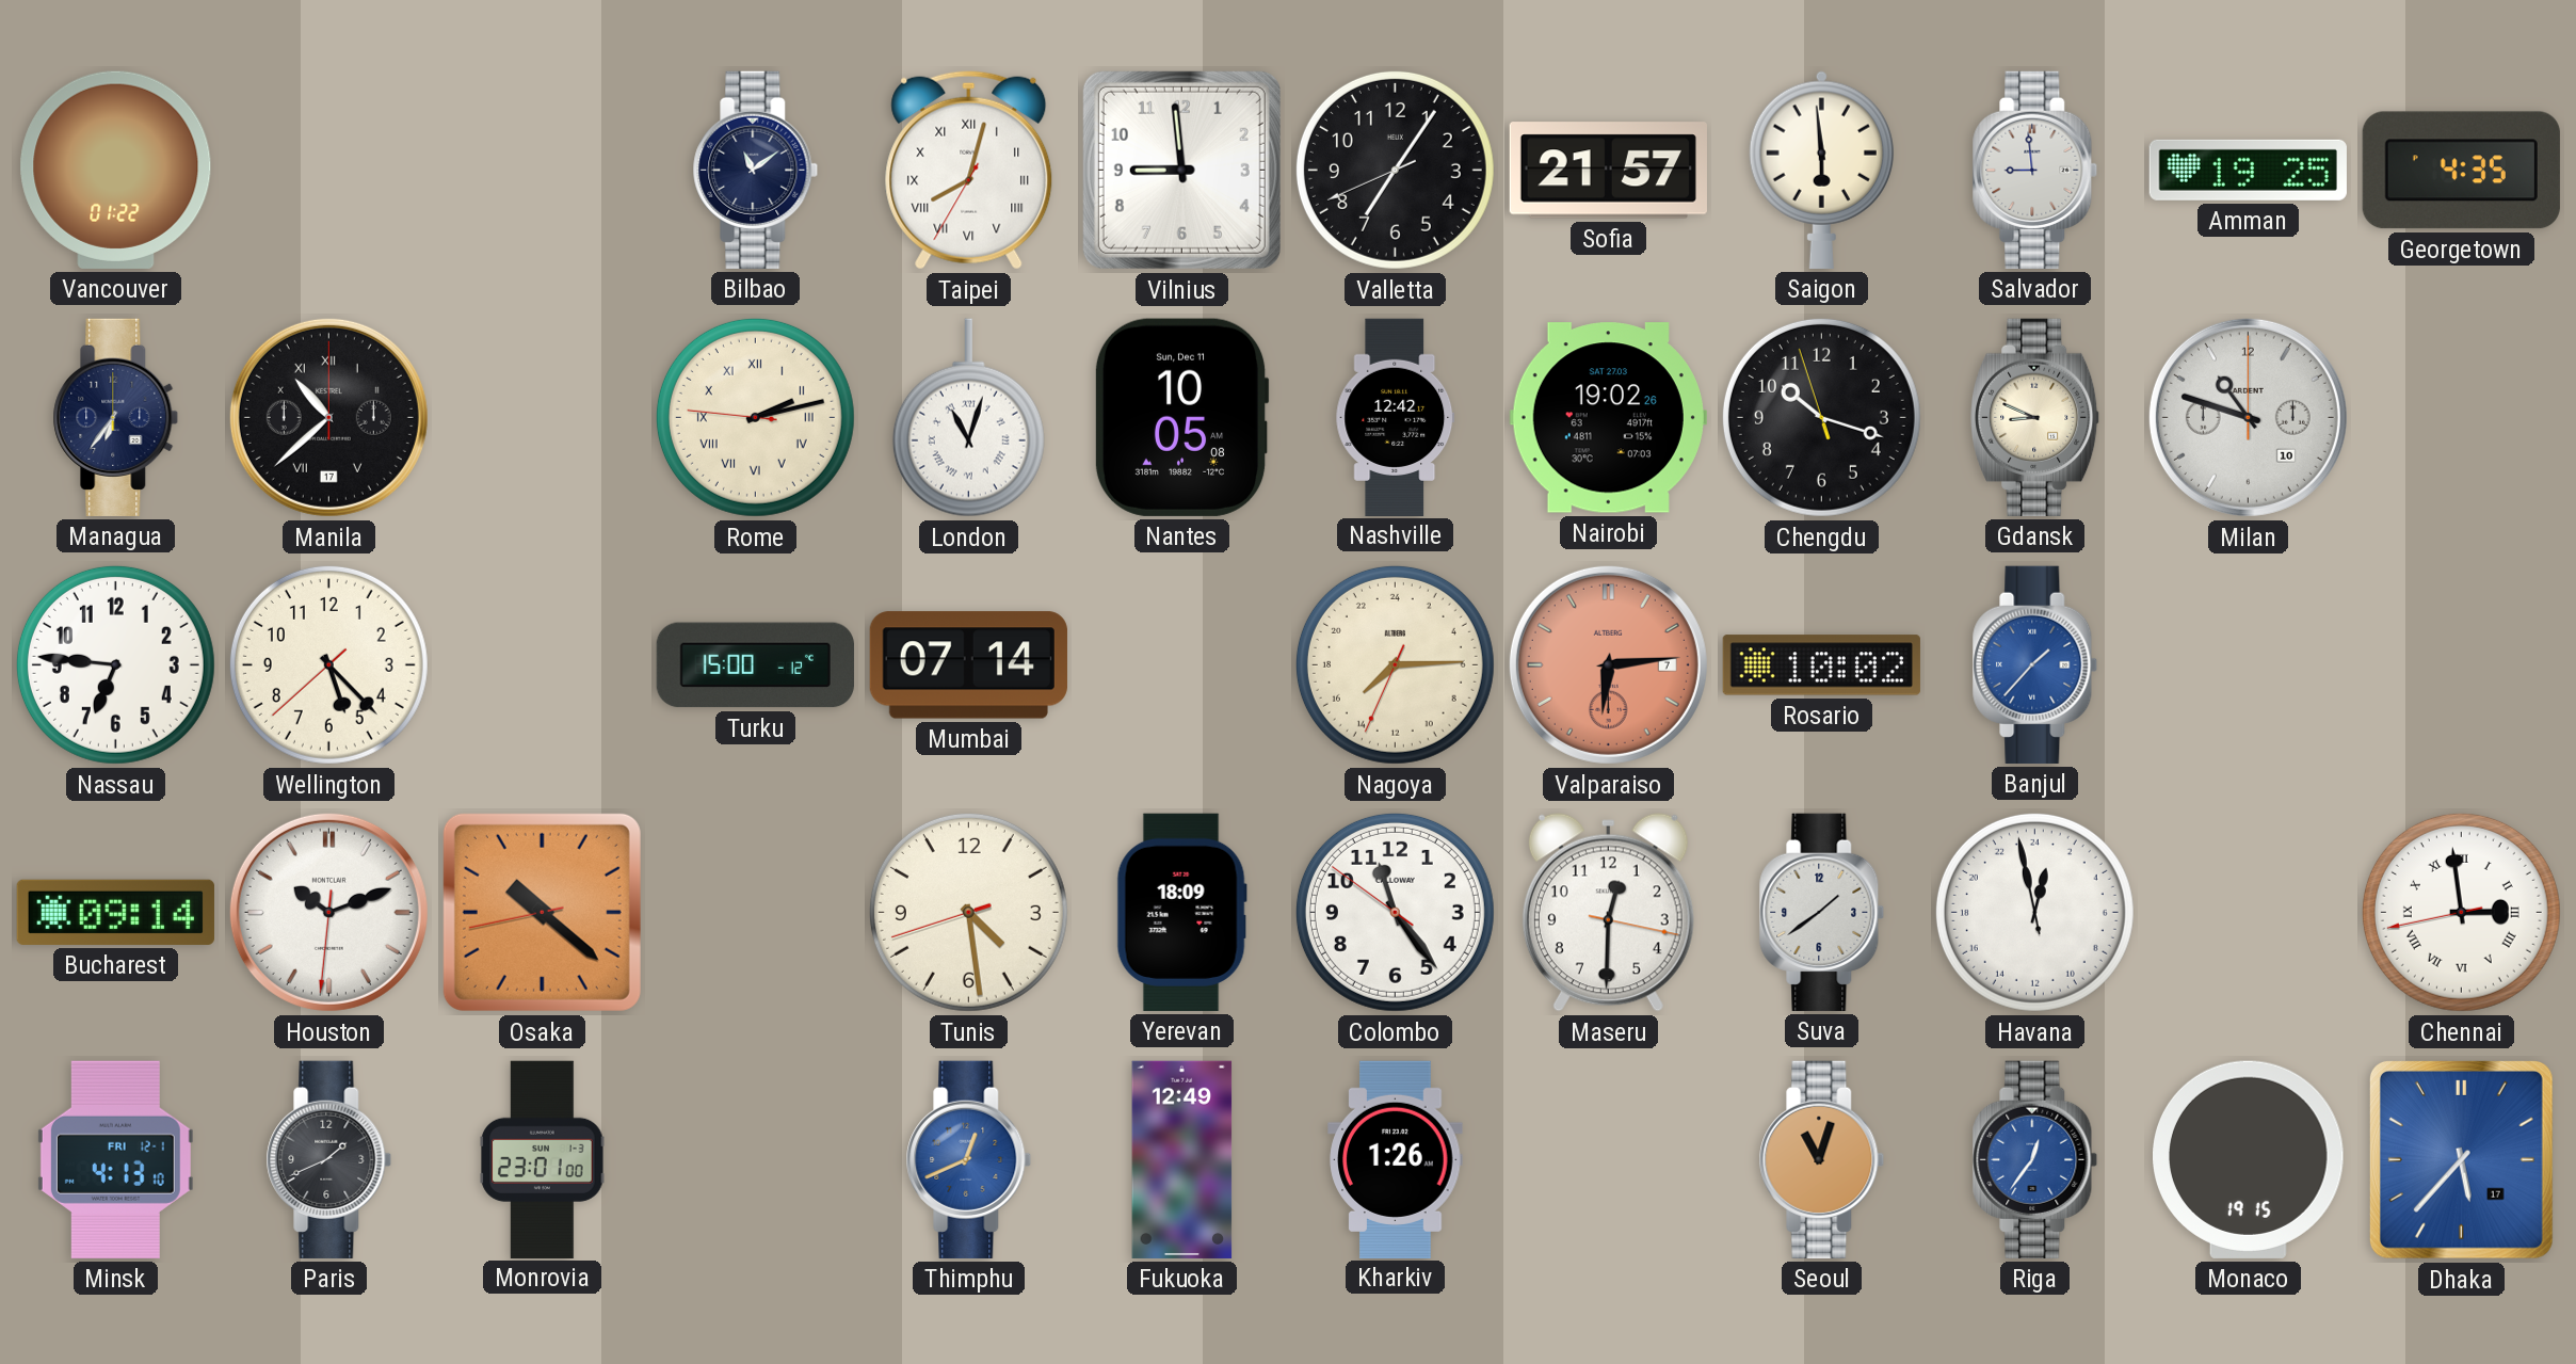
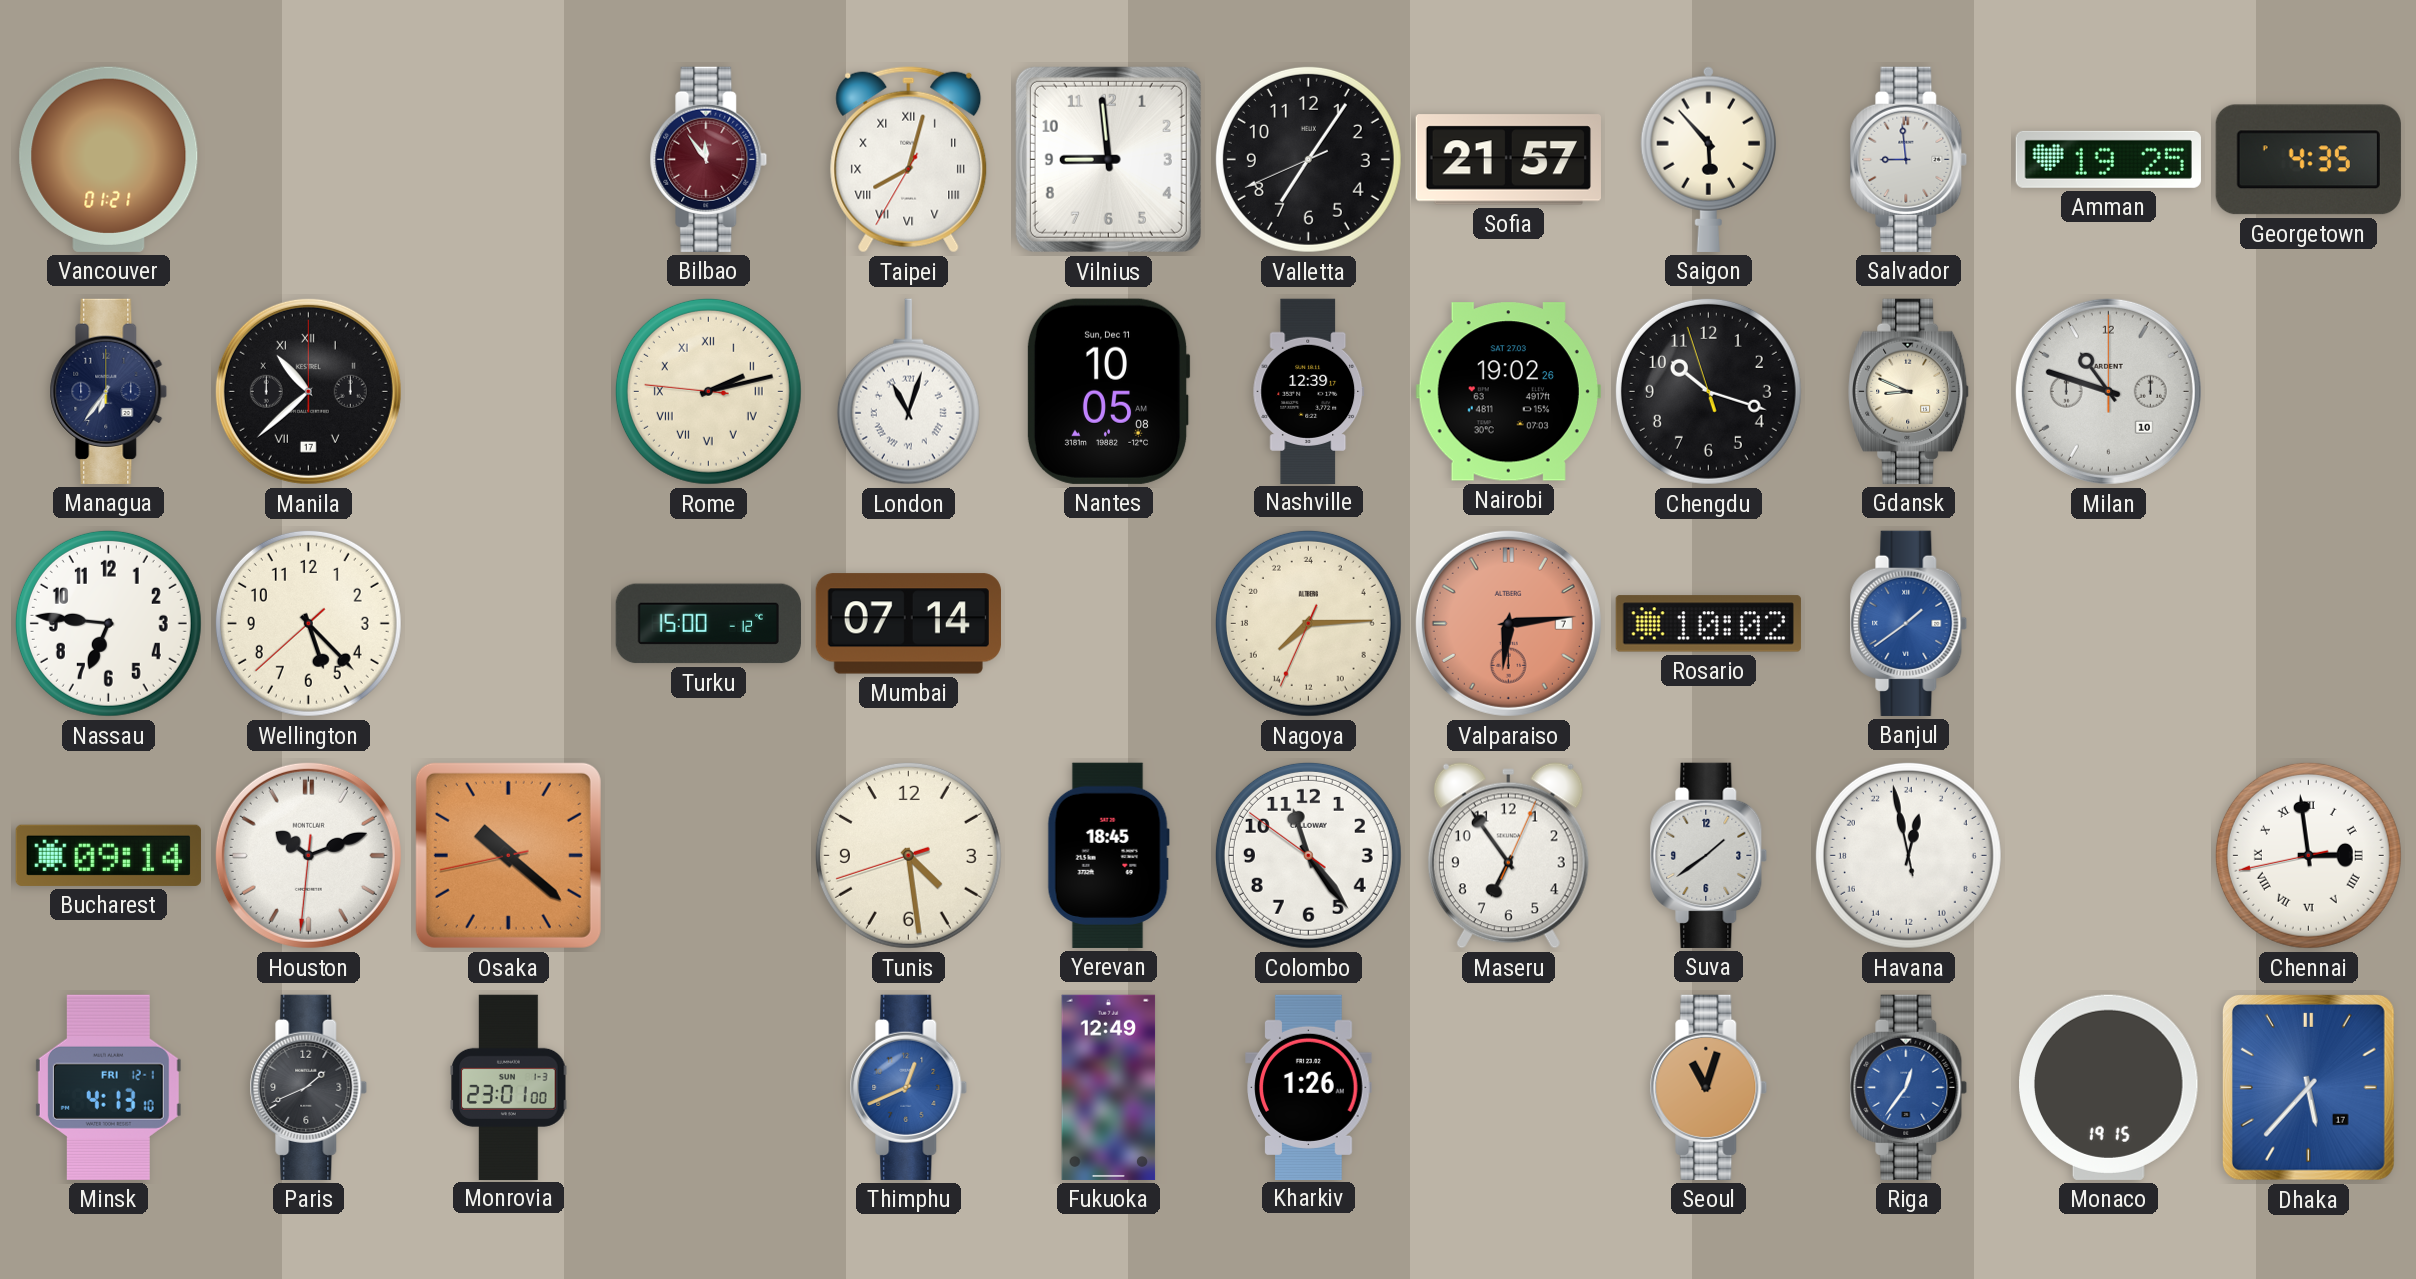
Vancouver: 01:22 -> 01:21 (109, 159)
Bilbao: 11:09 -> 11:54 (709, 159)
Bilbao dial: navy -> burgundy (709, 159)
Saigon: 5:59 -> 5:53 (1708, 159)
Nashville: 12:42 -> 12:39 (1309, 391)
Banjul: 1:37 -> 1:39 (1909, 623)
Yerevan: 18:09 -> 18:45 (1108, 855)
Maseru: 12:30 -> 6:54 (1508, 856)
